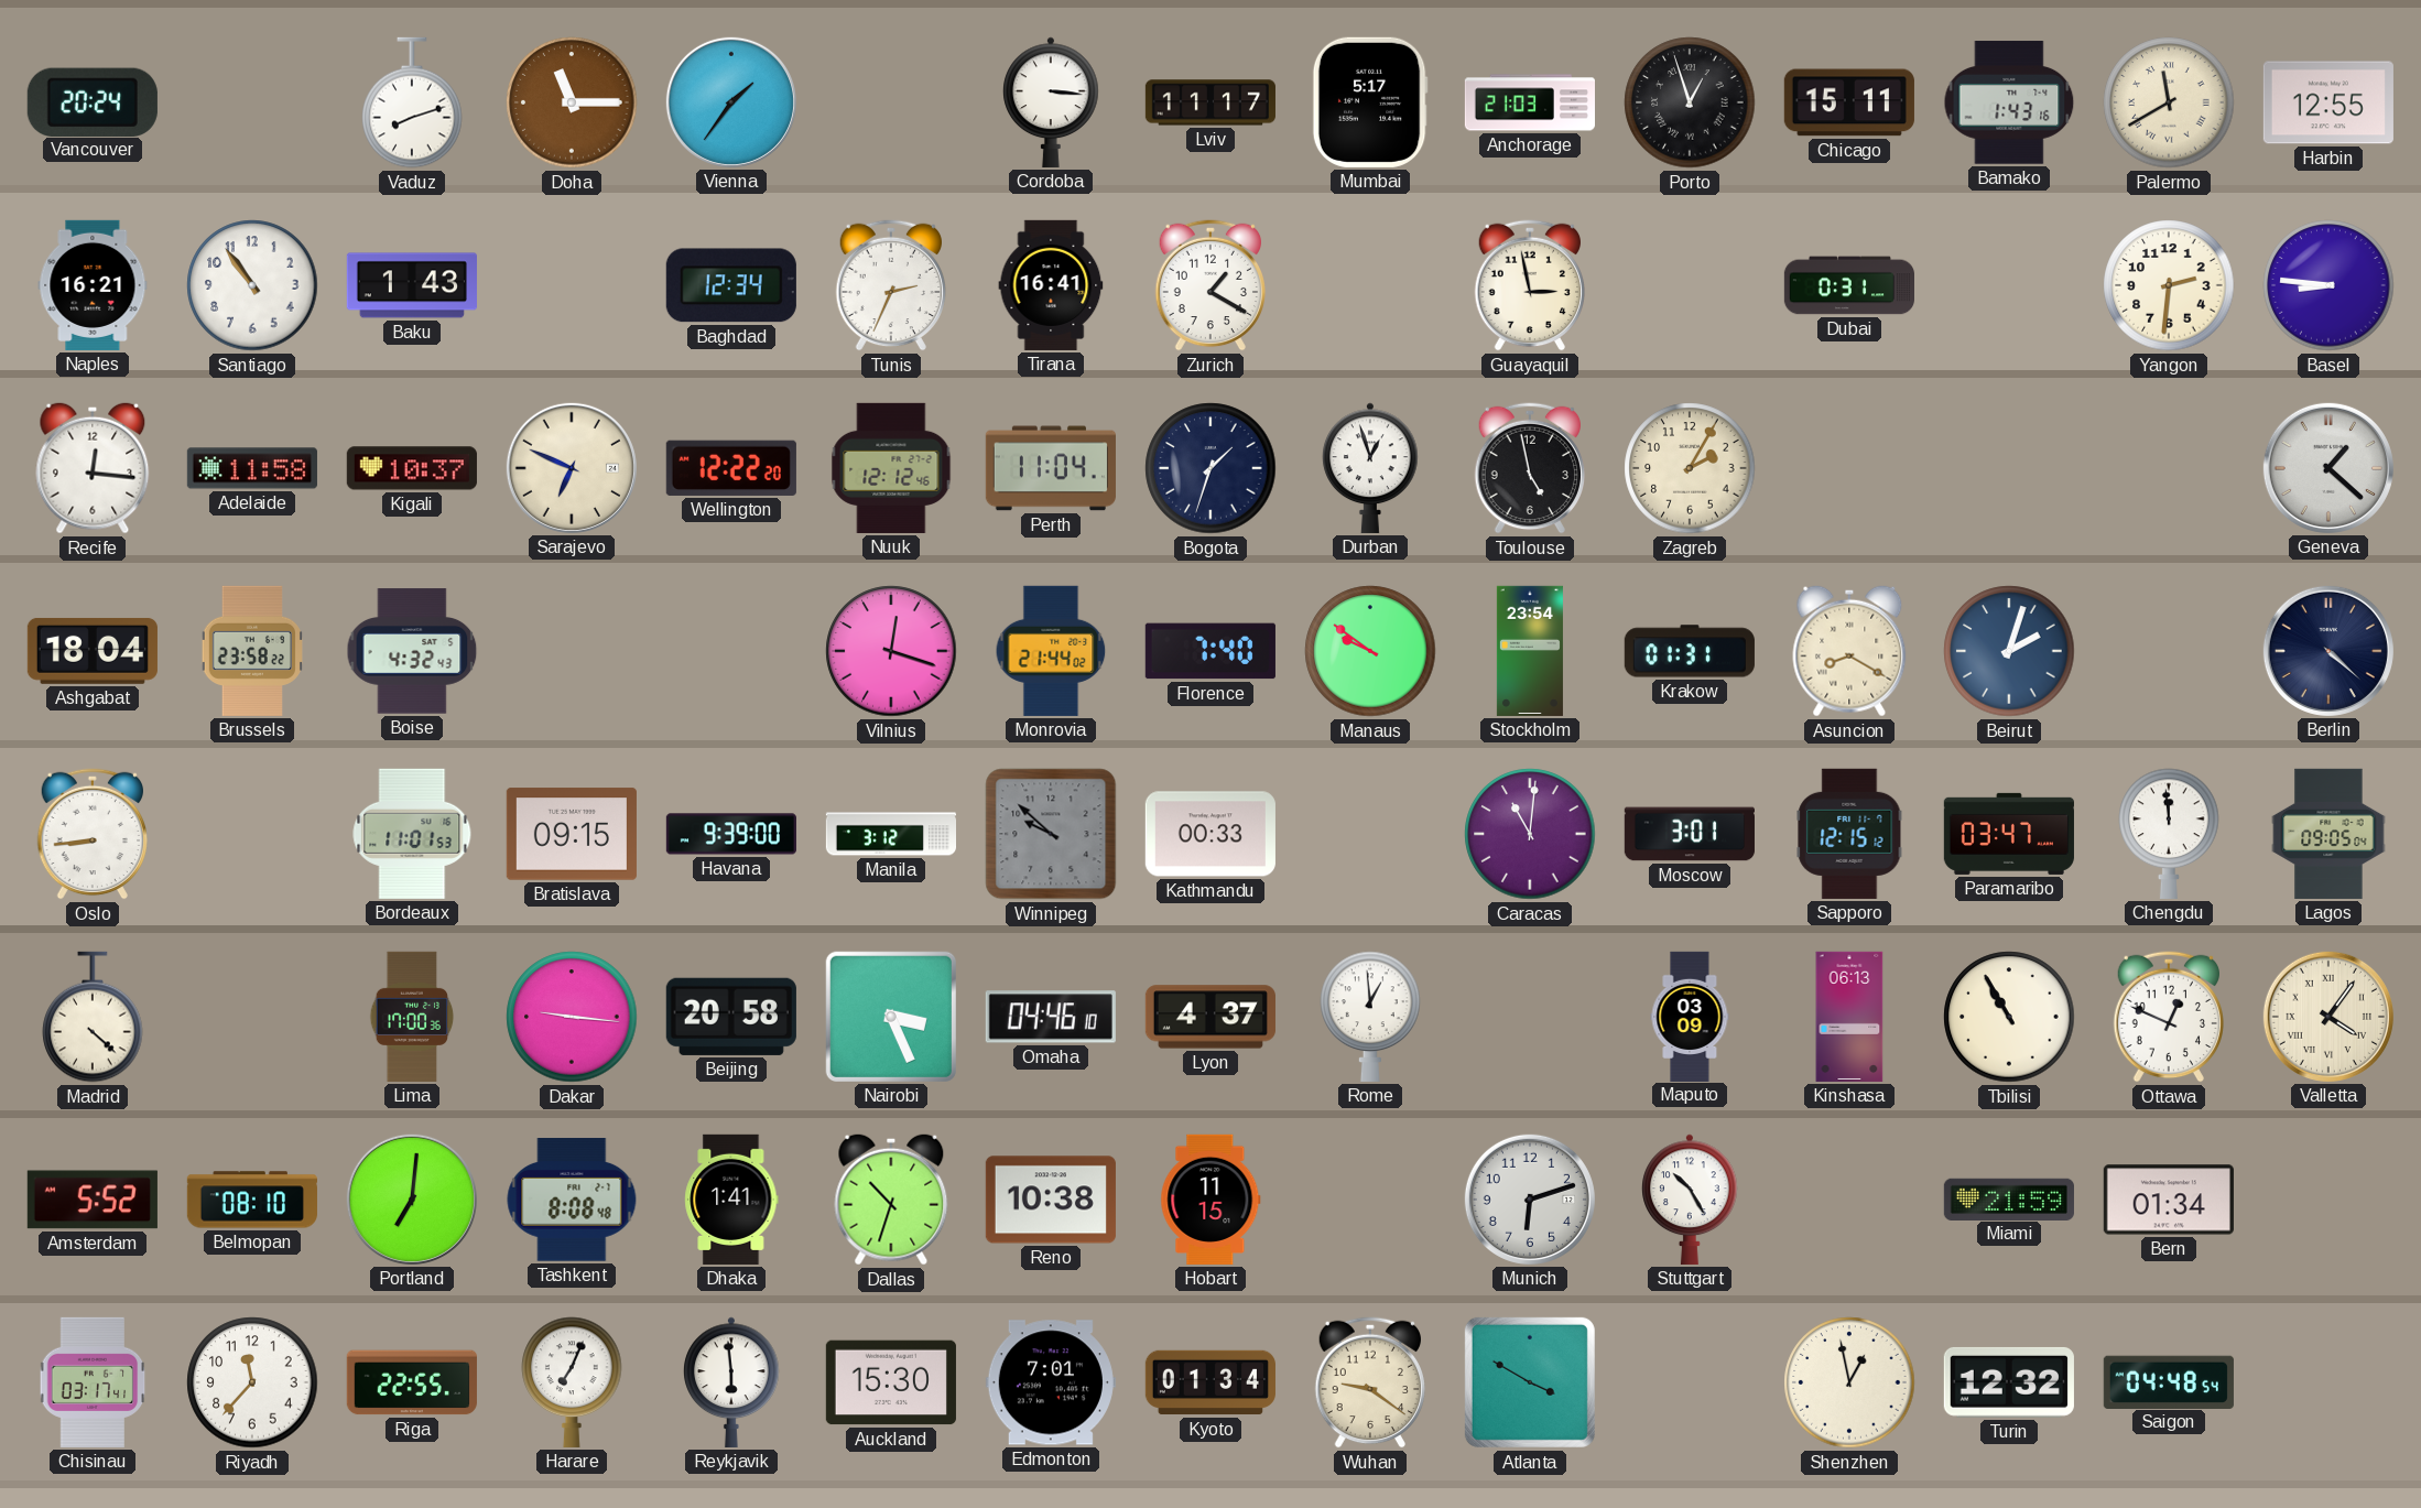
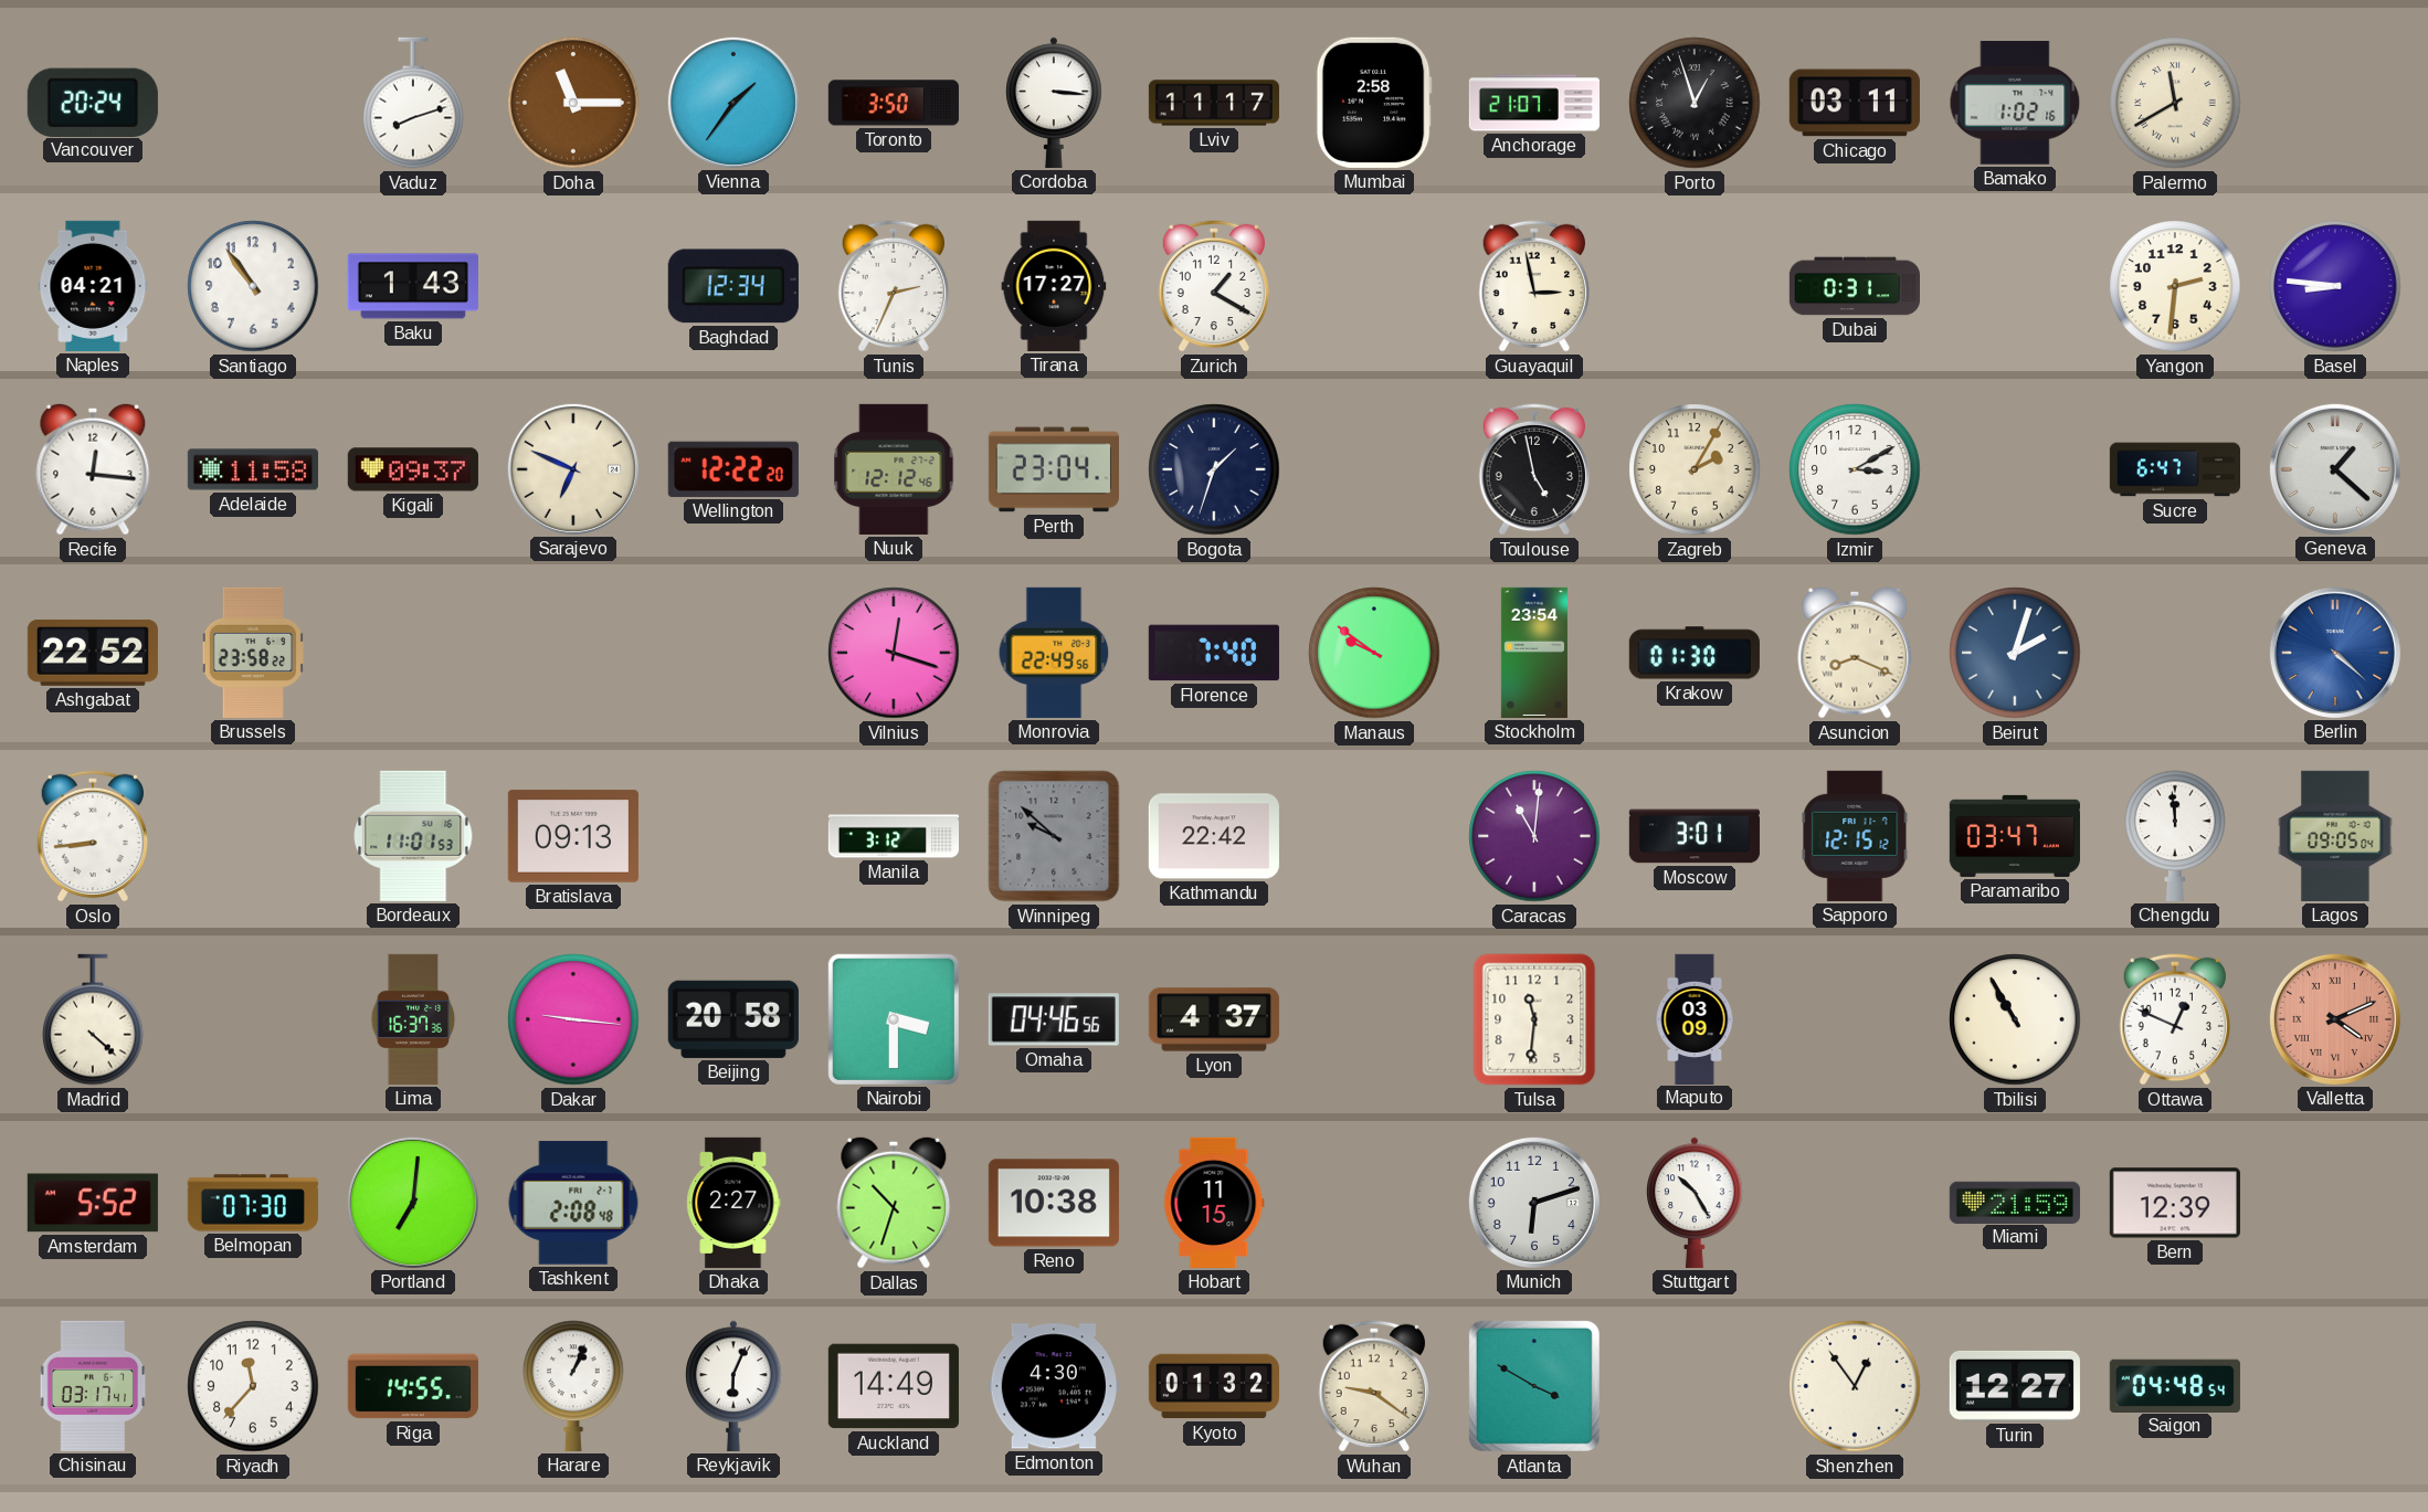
Toronto: none -> 3:50 (894, 103)
Mumbai: 5:17 -> 2:58 (1374, 103)
Anchorage: 21:03 -> 21:07 (1533, 103)
Chicago: 15:11 -> 03:11 (1855, 103)
Bamako: 1:43 -> 1:02 (2015, 103)
Harbin: 12:55 -> none (2328, 102)
Naples: 16:21 -> 04:21 (93, 286)
Tirana: 16:41 -> 17:27 (1054, 286)
Kigali: 10:37 -> 09:37 (413, 469)
Perth: 11:04 -> 23:04 (1054, 469)
Durban: 12:57 -> none (1370, 468)
Izmir: none -> 3:10 (1855, 469)
Sucre: none -> 6:47 (2174, 469)
Ashgabat: 18:04 -> 22:52 (93, 653)
Boise: 4:32 -> none (412, 651)
Monrovia: 21:44 -> 22:49 (1054, 653)
Krakow: 01:31 -> 01:30 (1695, 653)
Asuncion: 8:20 -> 8:19 (1855, 653)
Berlin dial: navy -> blue (2335, 653)
Bratislava: 09:15 -> 09:13 (573, 836)
Havana: 9:39 -> none (731, 834)
Kathmandu: 00:33 -> 22:42 (1214, 836)
Lima: 17:00 -> 16:37 (413, 1019)
Nairobi: 3:26 -> 3:30 (894, 1019)
Omaha: 04:46:10 -> 04:46:56 (1054, 1019)
Rome: 12:59 -> none (1370, 1017)
Tulsa: none -> 11:31 (1534, 1019)
Kinshasa: 06:13 -> none (1849, 1017)
Valletta: 4:06 -> 4:11 (2335, 1019)
Valletta dial: cream -> salmon (2335, 1019)
Belmopan: 08:10 -> 07:30 (253, 1203)
Tashkent: 8:08 -> 2:08 (573, 1203)
Dhaka: 1:41 -> 2:27 (733, 1203)
Bern: 01:34 -> 12:39 (2175, 1203)
Riga: 22:55 -> 14:55 (413, 1386)
Harare: 7:04 -> 1:04 (573, 1386)
Reykjavik: 5:59 -> 6:04 (733, 1386)
Auckland: 15:30 -> 14:49 (894, 1386)
Edmonton: 7:01 -> 4:30 (1054, 1386)
Kyoto: 01:34 -> 01:32 (1214, 1386)
Shenzhen: 12:58 -> 12:54 (1855, 1386)
Turin: 12:32 -> 12:27 (2015, 1386)
